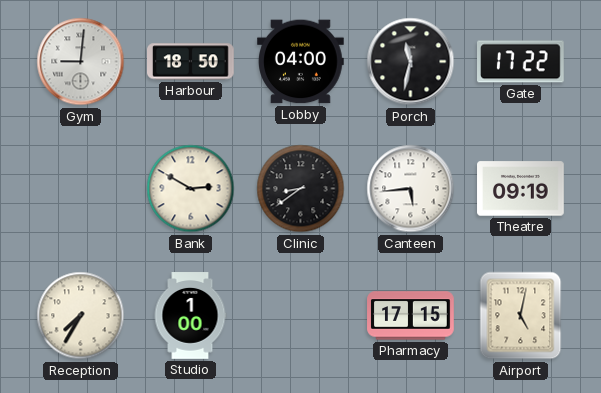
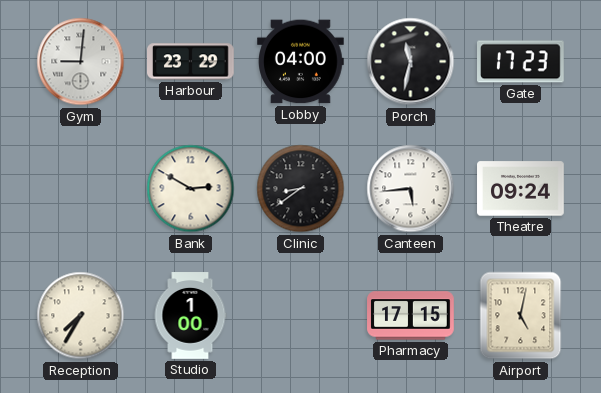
Harbour: 18:50 -> 23:29 (191, 62)
Gate: 17:22 -> 17:23 (521, 62)
Theatre: 09:19 -> 09:24 (521, 189)
